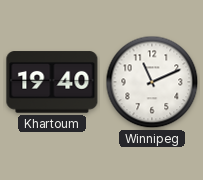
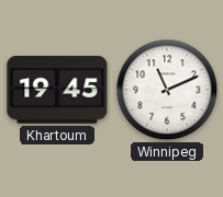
Khartoum: 19:40 -> 19:45 (57, 90)
